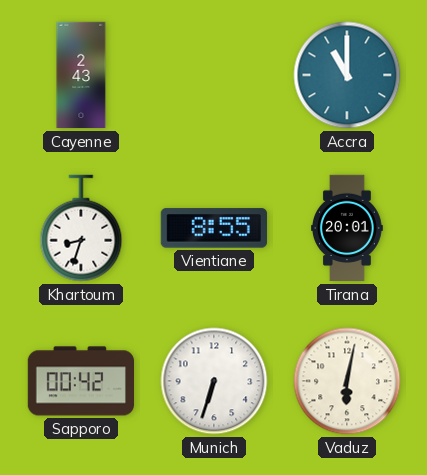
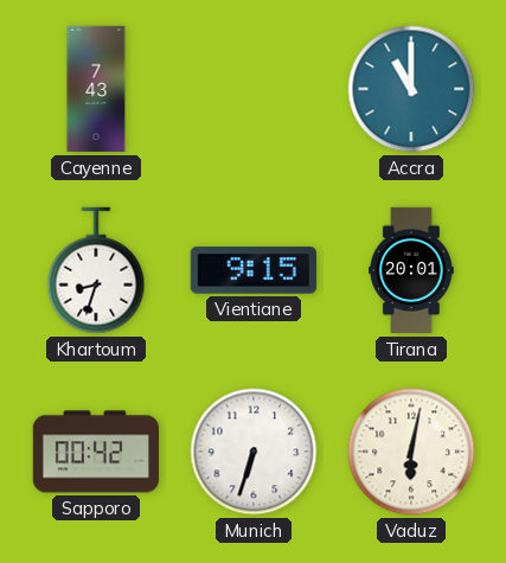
Cayenne: 2:43 -> 7:43 (96, 89)
Vientiane: 8:55 -> 9:15 (254, 270)
